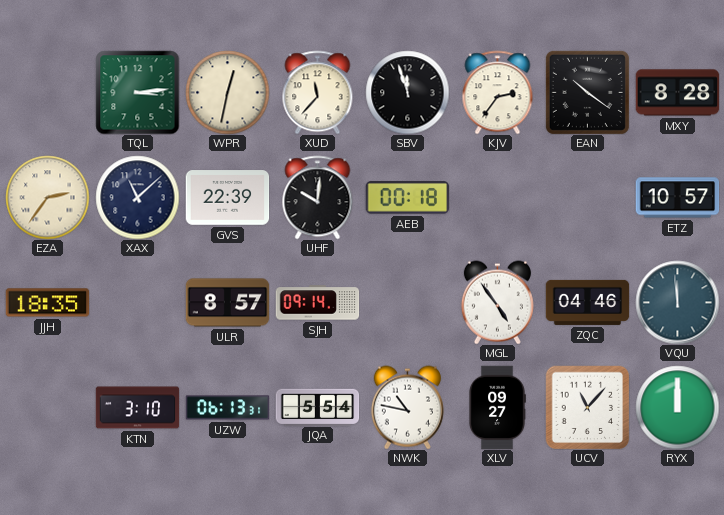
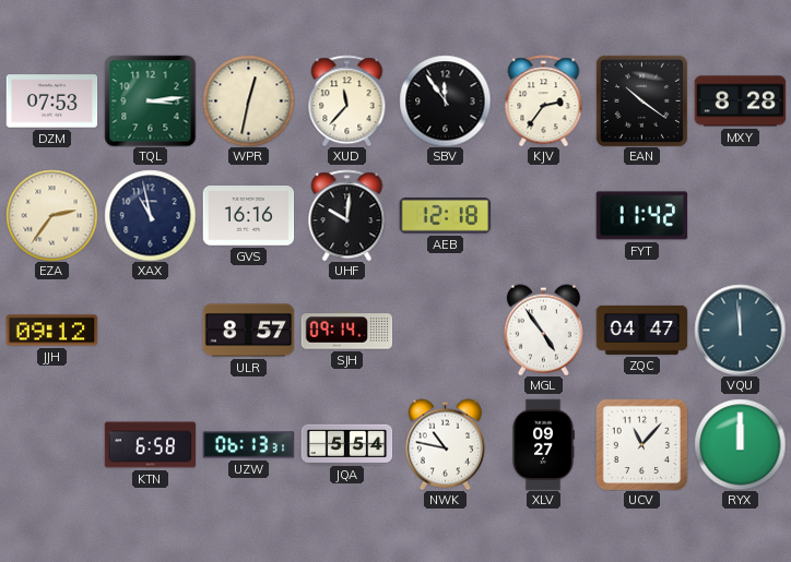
DZM: none -> 07:53 (51, 101)
SBV: 11:57 -> 11:54 (445, 100)
XAX: 11:08 -> 10:58 (150, 215)
GVS: 22:39 -> 16:16 (248, 216)
AEB: 00:18 -> 12:18 (445, 216)
FYT: none -> 11:42 (641, 216)
ETZ: 10:57 -> none (677, 198)
JJH: 18:35 -> 09:12 (51, 331)
ZQC: 04:46 -> 04:47 (641, 330)
KTN: 3:10 -> 6:58 (150, 445)
